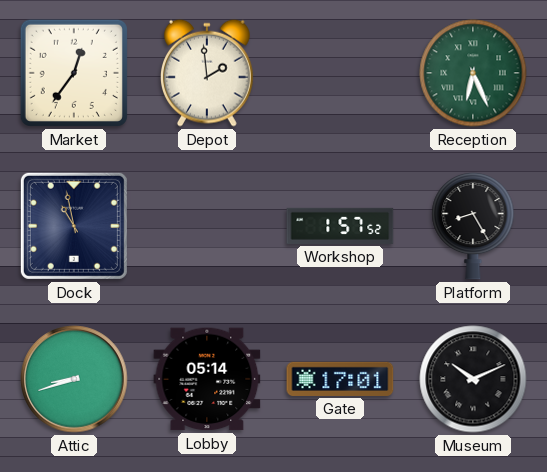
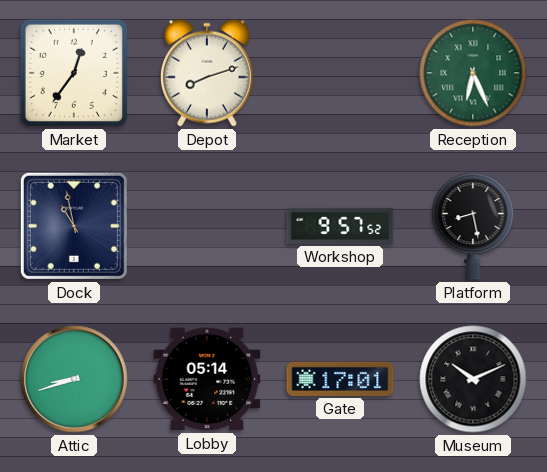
Depot: 1:59 -> 8:12 (207, 73)
Workshop: 1:57 -> 9:57 (340, 226)
Platform: 8:25 -> 8:28 (473, 226)
